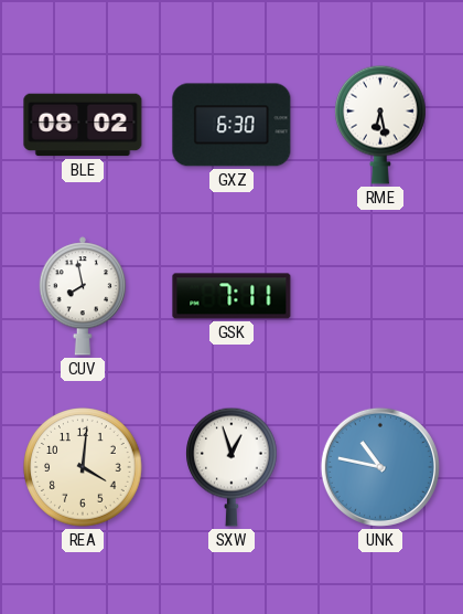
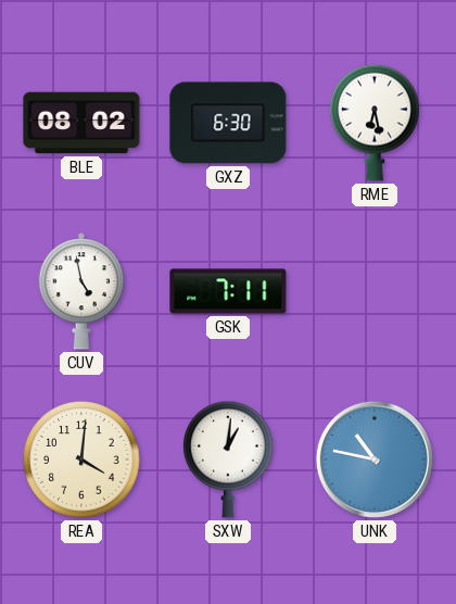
CUV: 7:58 -> 4:58 (80, 291)
SXW: 12:57 -> 1:01 (229, 460)
